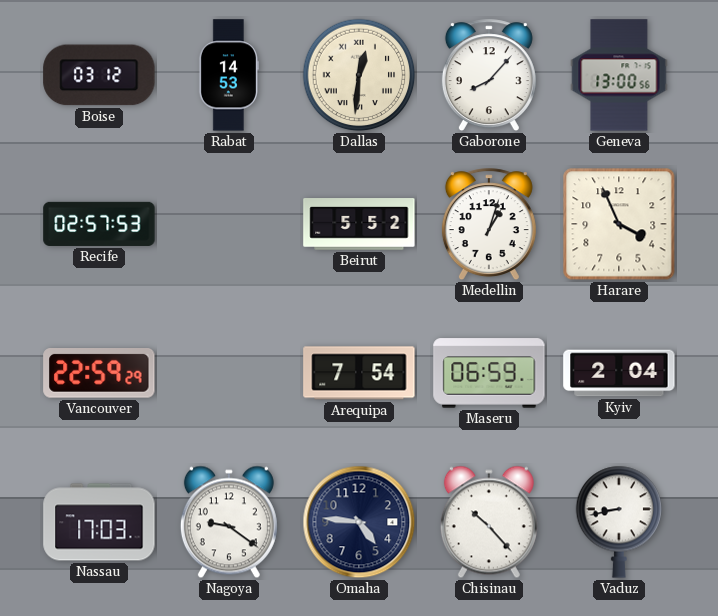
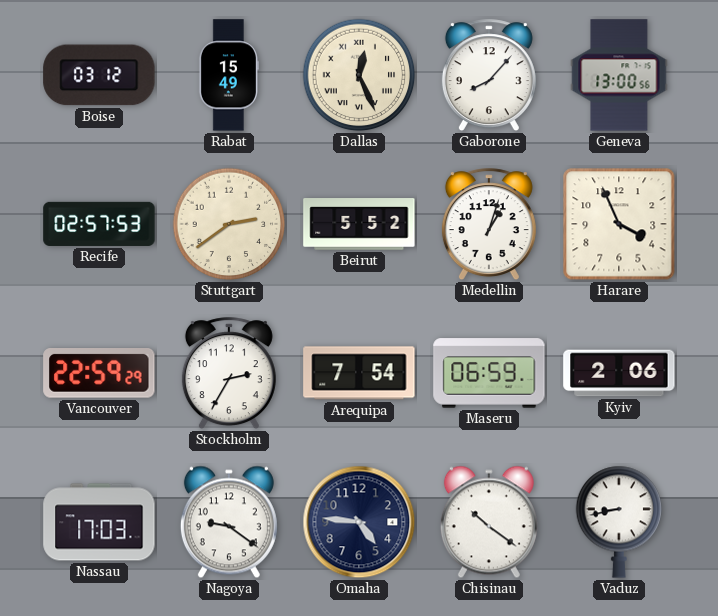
Rabat: 14:53 -> 15:49 (229, 75)
Dallas: 12:31 -> 12:26 (359, 75)
Stuttgart: none -> 2:39 (229, 224)
Stockholm: none -> 2:35 (229, 374)
Kyiv: 2:04 -> 2:06 (619, 373)
Chisinau: 10:23 -> 10:21 (489, 522)
